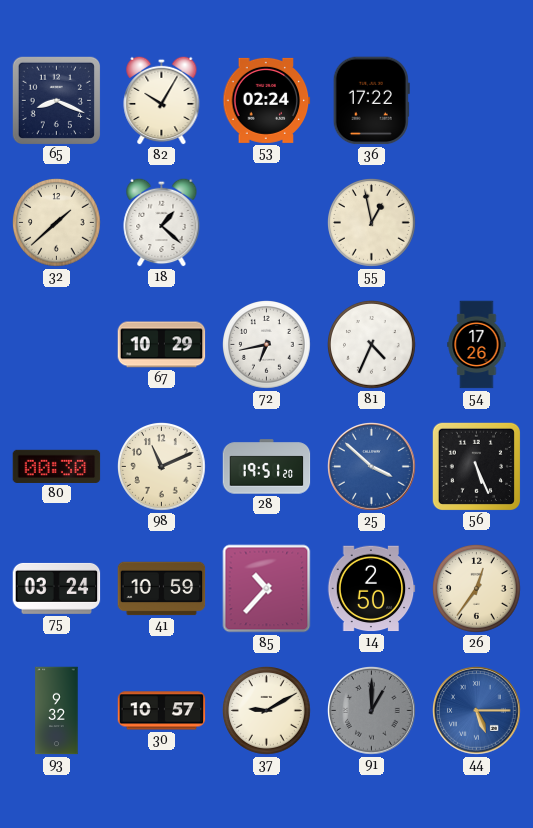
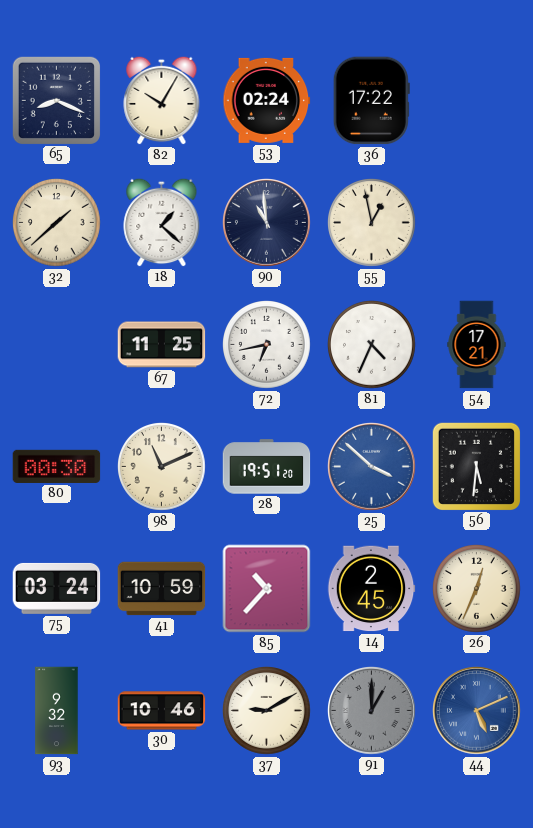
90: none -> 10:59 (267, 223)
67: 10:29 -> 11:25 (162, 345)
54: 17:26 -> 17:21 (477, 345)
56: 5:26 -> 5:31 (476, 466)
14: 2:50 -> 2:45 (371, 589)
26: 12:36 -> 12:34 (477, 589)
30: 10:57 -> 10:46 (162, 711)
44: 5:15 -> 5:11 (477, 711)
